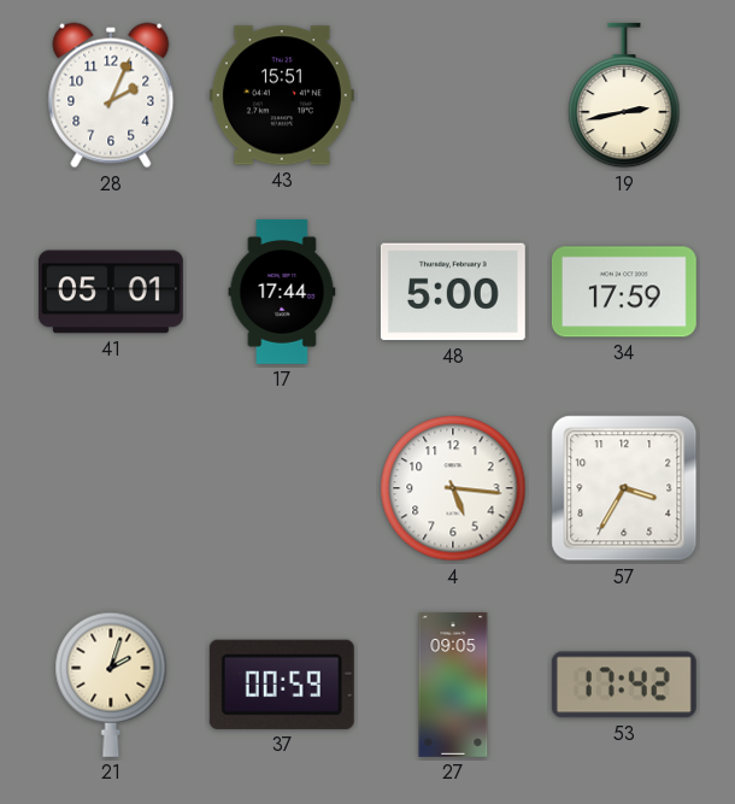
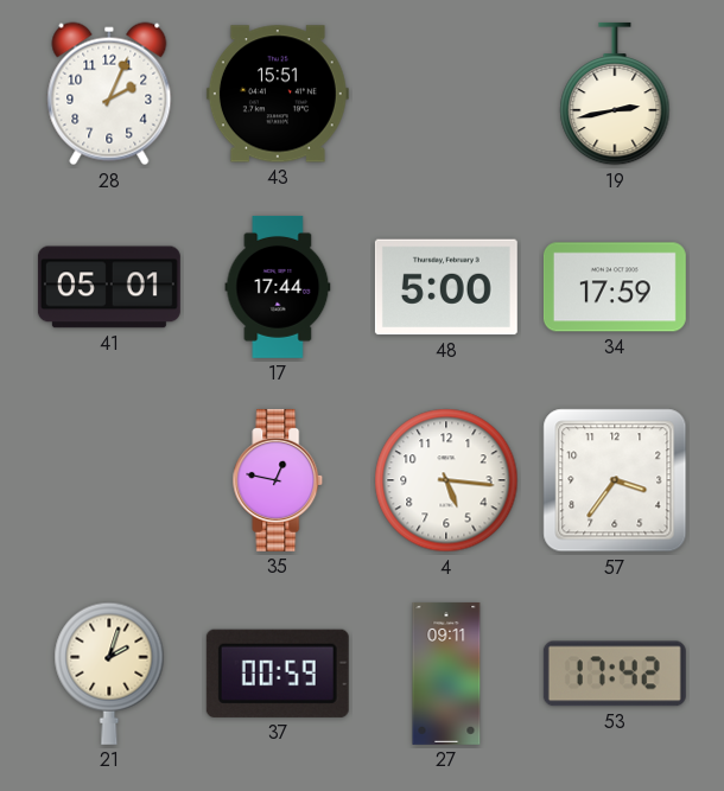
35: none -> 12:47 (278, 480)
57: 3:35 -> 3:36 (615, 480)
27: 09:05 -> 09:11 (446, 674)
